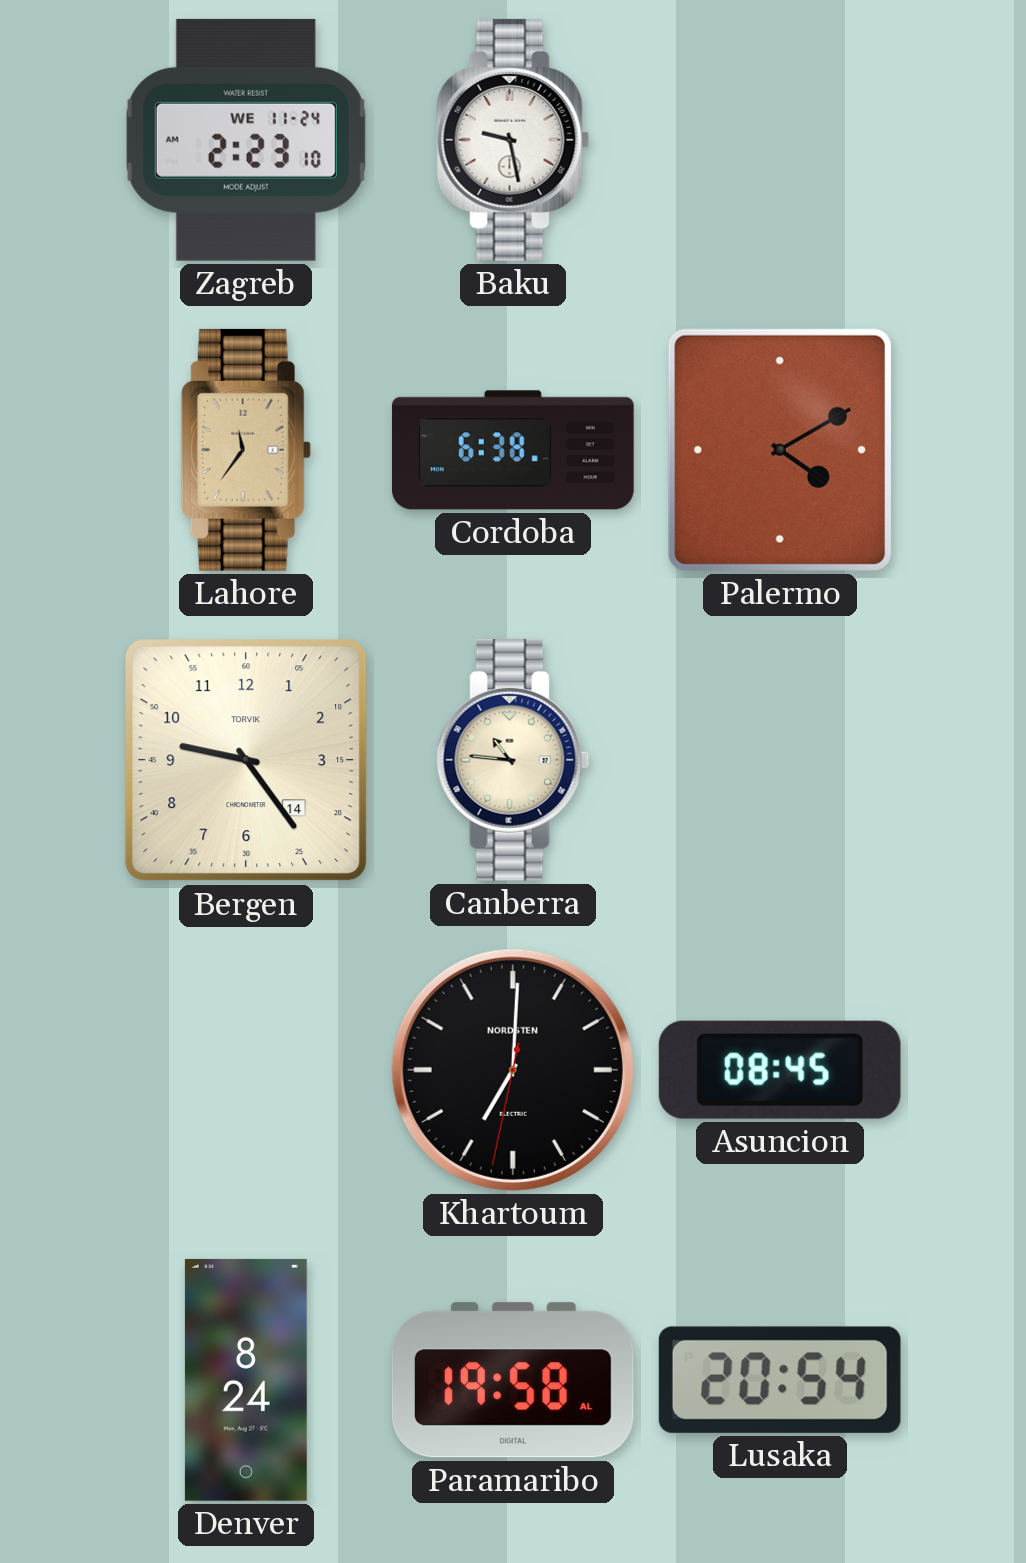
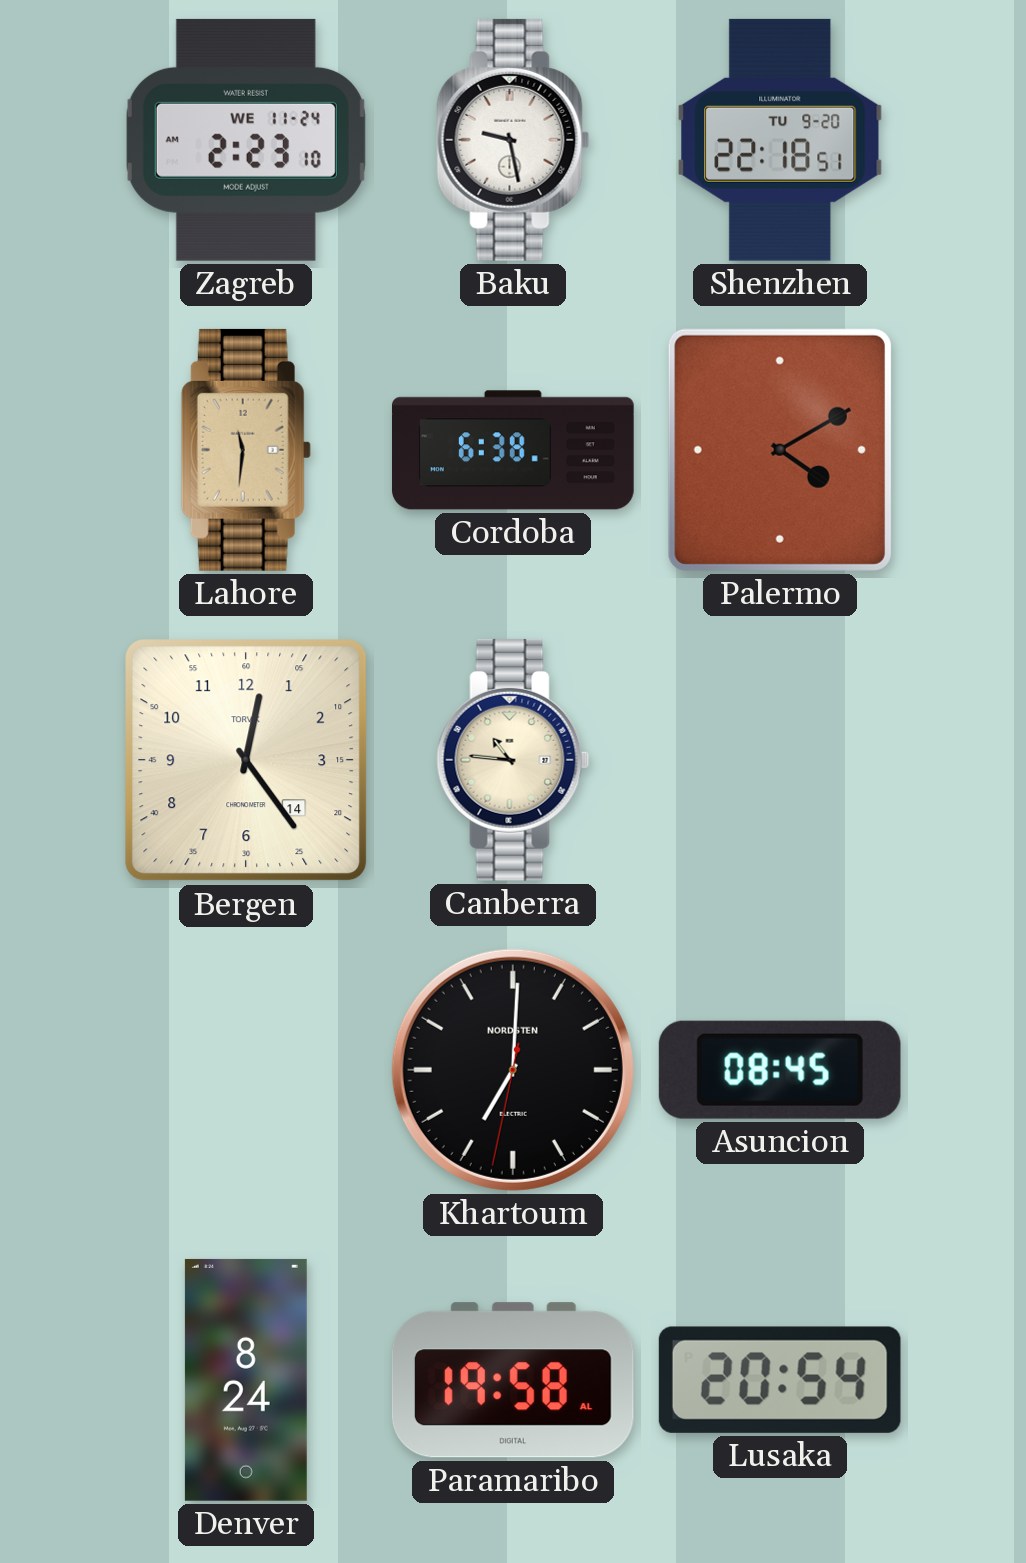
Shenzhen: none -> 22:18 (780, 140)
Lahore: 11:36 -> 11:31 (246, 450)
Bergen: 9:24 -> 12:24 (246, 760)
